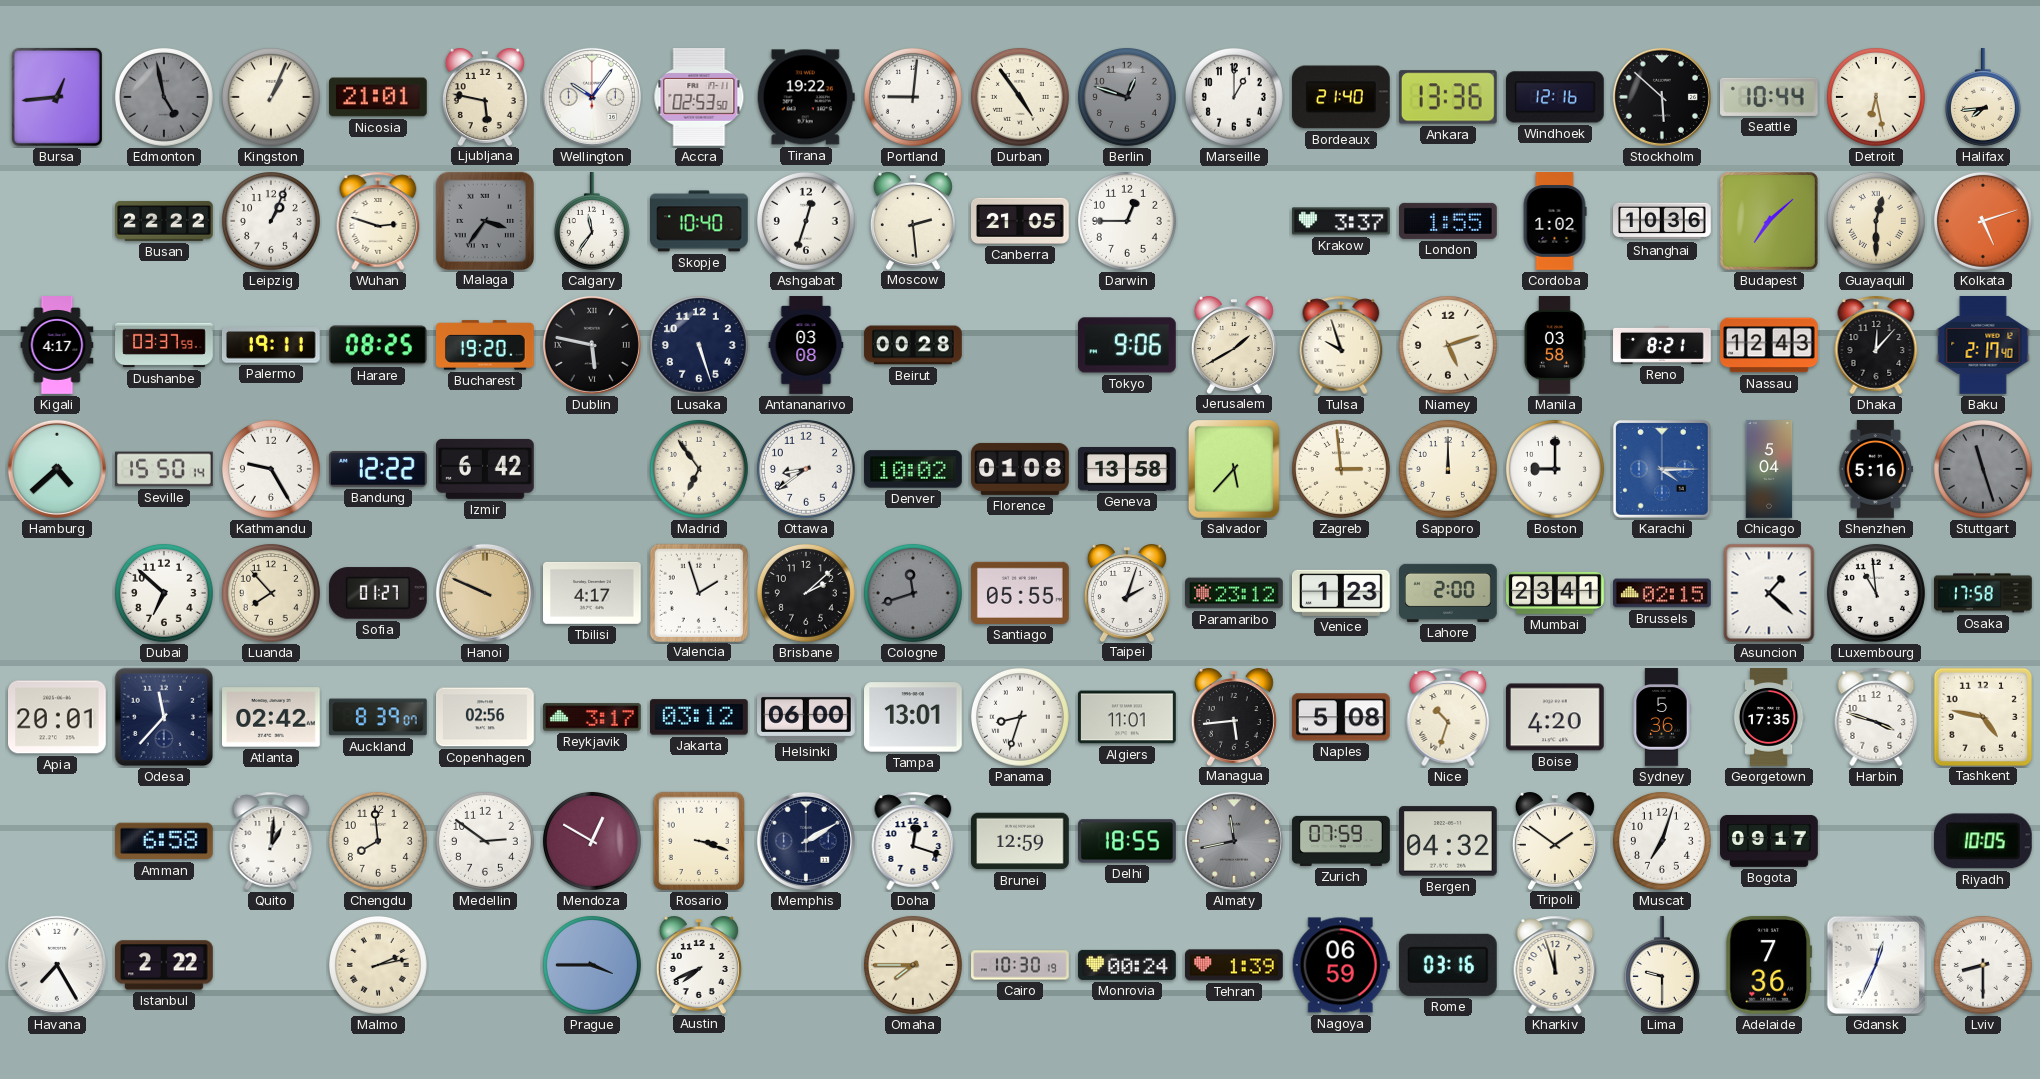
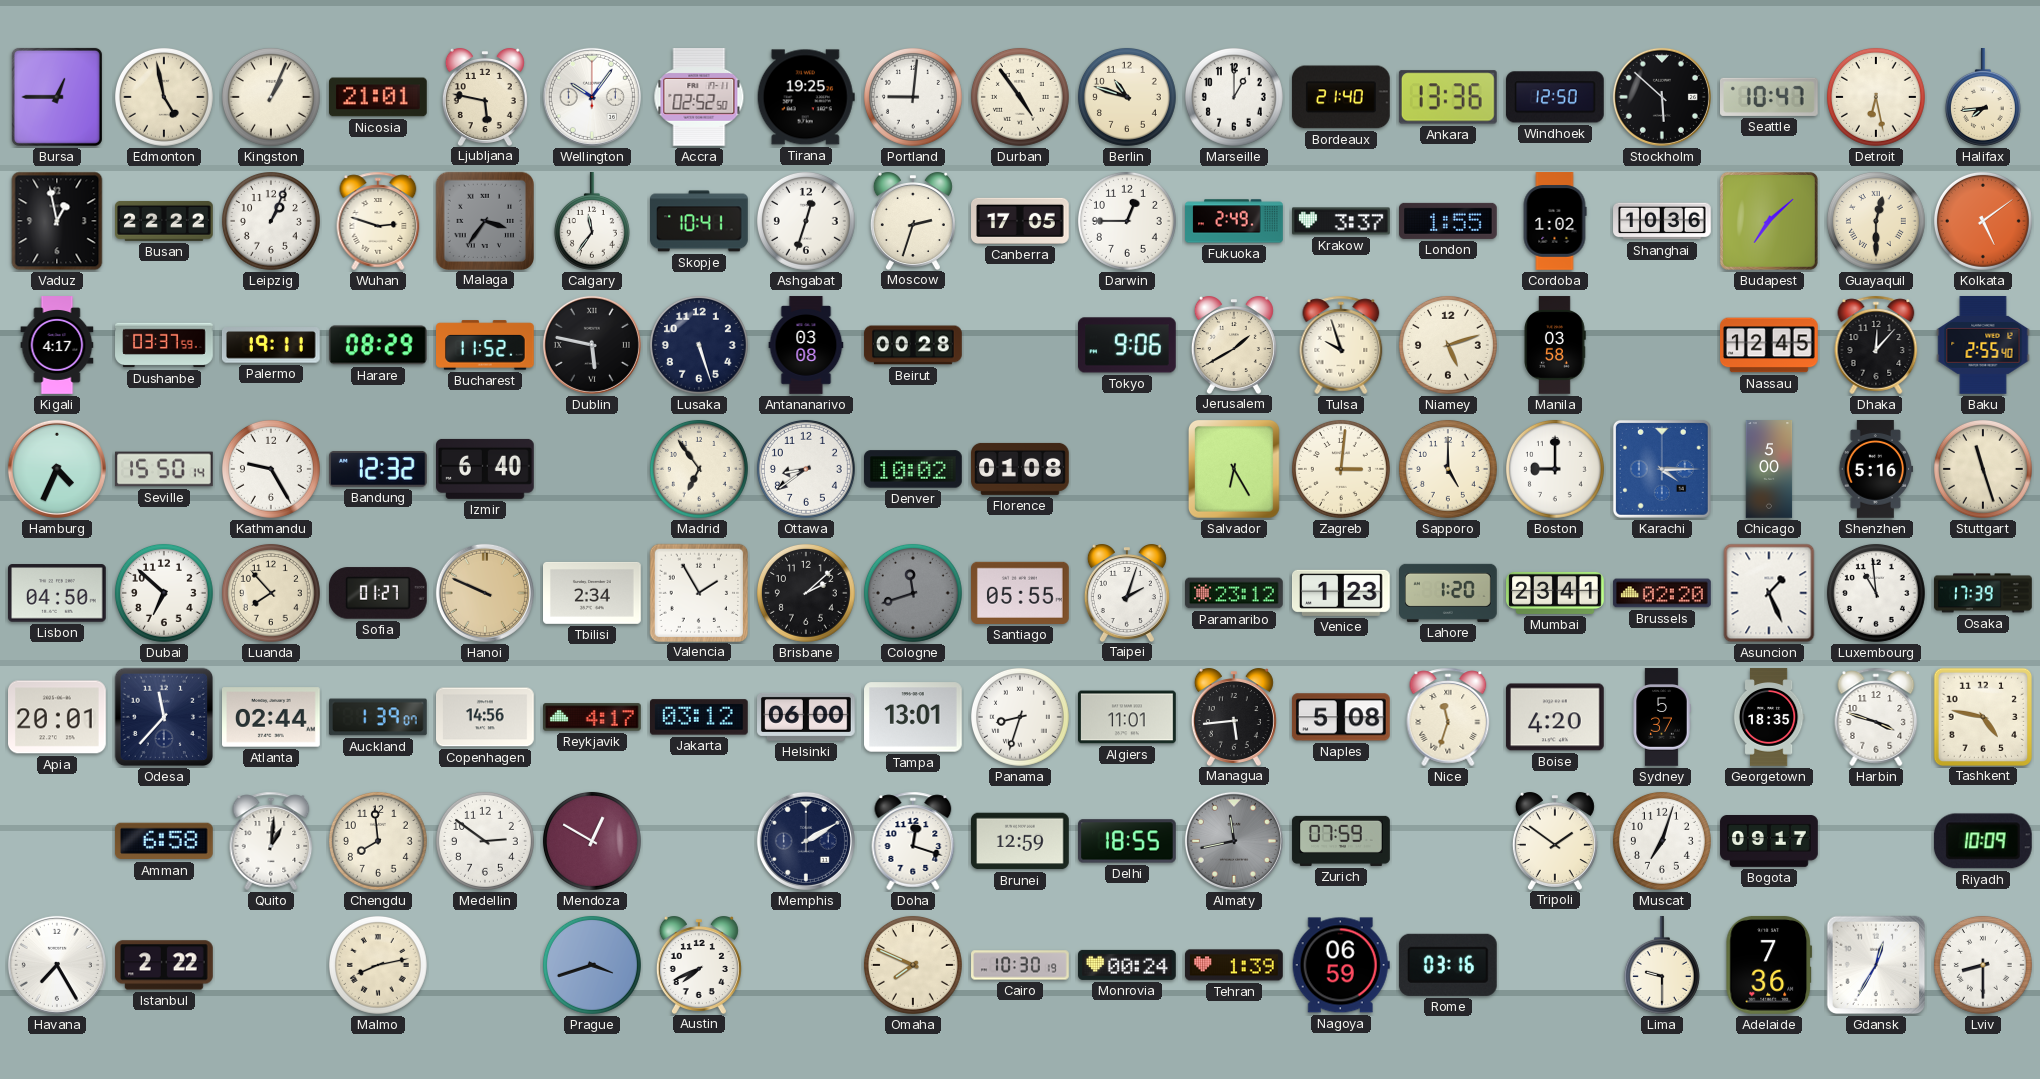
Bursa: 12:44 -> 12:45 (57, 97)
Edmonton dial: grey -> cream (164, 97)
Accra: 02:53 -> 02:52 (699, 98)
Tirana: 19:22 -> 19:25 (806, 97)
Berlin: 12:48 -> 10:48 (1127, 97)
Berlin dial: grey -> cream (1127, 97)
Windhoek: 12:16 -> 12:50 (1555, 97)
Seattle: 10:44 -> 10:47 (1770, 97)
Vaduz: none -> 12:58 (57, 221)
Skopje: 10:40 -> 10:41 (700, 221)
Moscow: 2:29 -> 2:33 (913, 221)
Canberra: 21:05 -> 17:05 (1020, 221)
Fukuoka: none -> 2:49 (1234, 221)
Kolkata: 5:12 -> 5:09 (1983, 221)
Harare: 08:25 -> 08:29 (378, 345)
Bucharest: 19:20 -> 11:52 (486, 345)
Reno: 8:21 -> none (1662, 345)
Nassau: 12:43 -> 12:45 (1770, 345)
Baku: 2:17 -> 2:55 (1983, 346)
Hamburg: 4:38 -> 4:34 (57, 469)
Bandung: 12:22 -> 12:32 (378, 469)
Izmir: 6:42 -> 6:40 (486, 469)
Geneva: 13:58 -> none (1127, 470)
Salvador: 5:37 -> 6:25 (1234, 469)
Zagreb: 2:59 -> 3:01 (1341, 469)
Sapporo: 12:00 -> 5:00 (1448, 469)
Chicago: 5:04 -> 5:00 (1769, 469)
Stuttgart dial: grey -> cream (1983, 469)
Lisbon: none -> 04:50 (58, 593)
Tbilisi: 4:17 -> 2:34 (593, 593)
Valencia: 1:57 -> 1:55 (698, 592)
Lahore: 2:00 -> 1:20 (1449, 593)
Brussels: 02:15 -> 02:20 (1663, 593)
Asuncion: 1:22 -> 1:26 (1769, 593)
Osaka: 17:58 -> 17:39 (1983, 593)
Atlanta: 02:42 -> 02:44 (272, 717)
Auckland: 8:39 -> 1:39 (378, 717)
Copenhagen: 02:56 -> 14:56 (486, 717)
Reykjavik: 3:17 -> 4:17 (593, 717)
Nice: 10:33 -> 11:33 (1448, 717)
Sydney: 5:36 -> 5:37 (1662, 717)
Georgetown: 17:35 -> 18:35 (1769, 717)
Rosario: 3:18 -> none (698, 841)
Bergen: 04:32 -> none (1449, 841)
Riyadh: 10:05 -> 10:09 (1983, 841)
Malmo: 2:13 -> 8:13 (378, 965)
Prague: 3:45 -> 3:42 (592, 965)
Omaha: 7:45 -> 7:49 (913, 965)
Kharkiv: 11:57 -> none (1555, 965)
Gdansk: 12:34 -> 12:35 (1876, 965)
